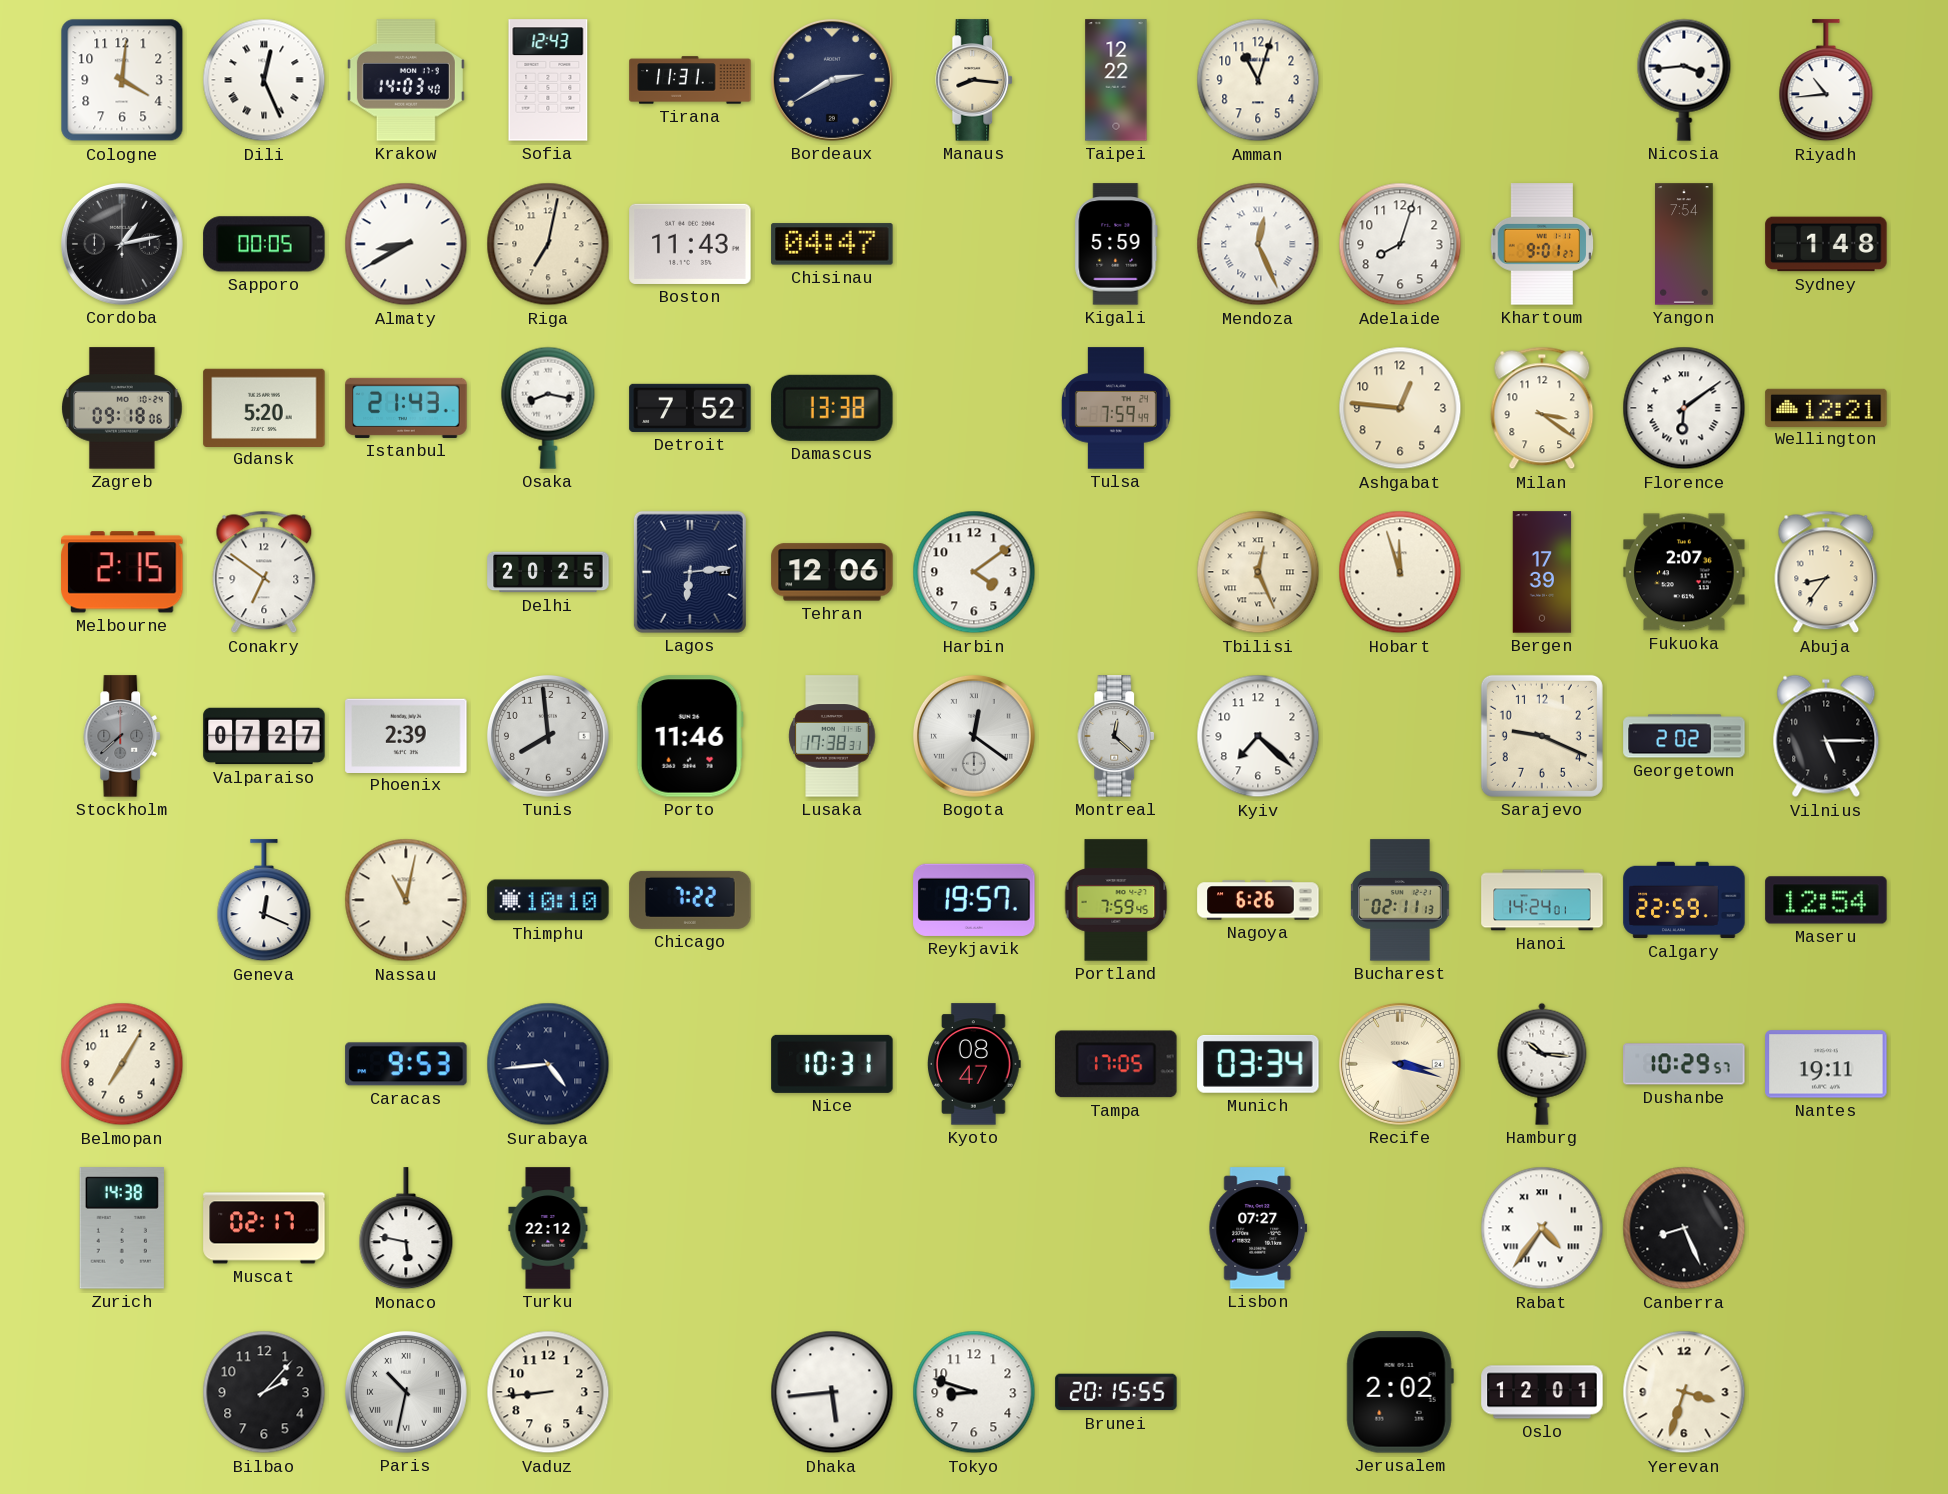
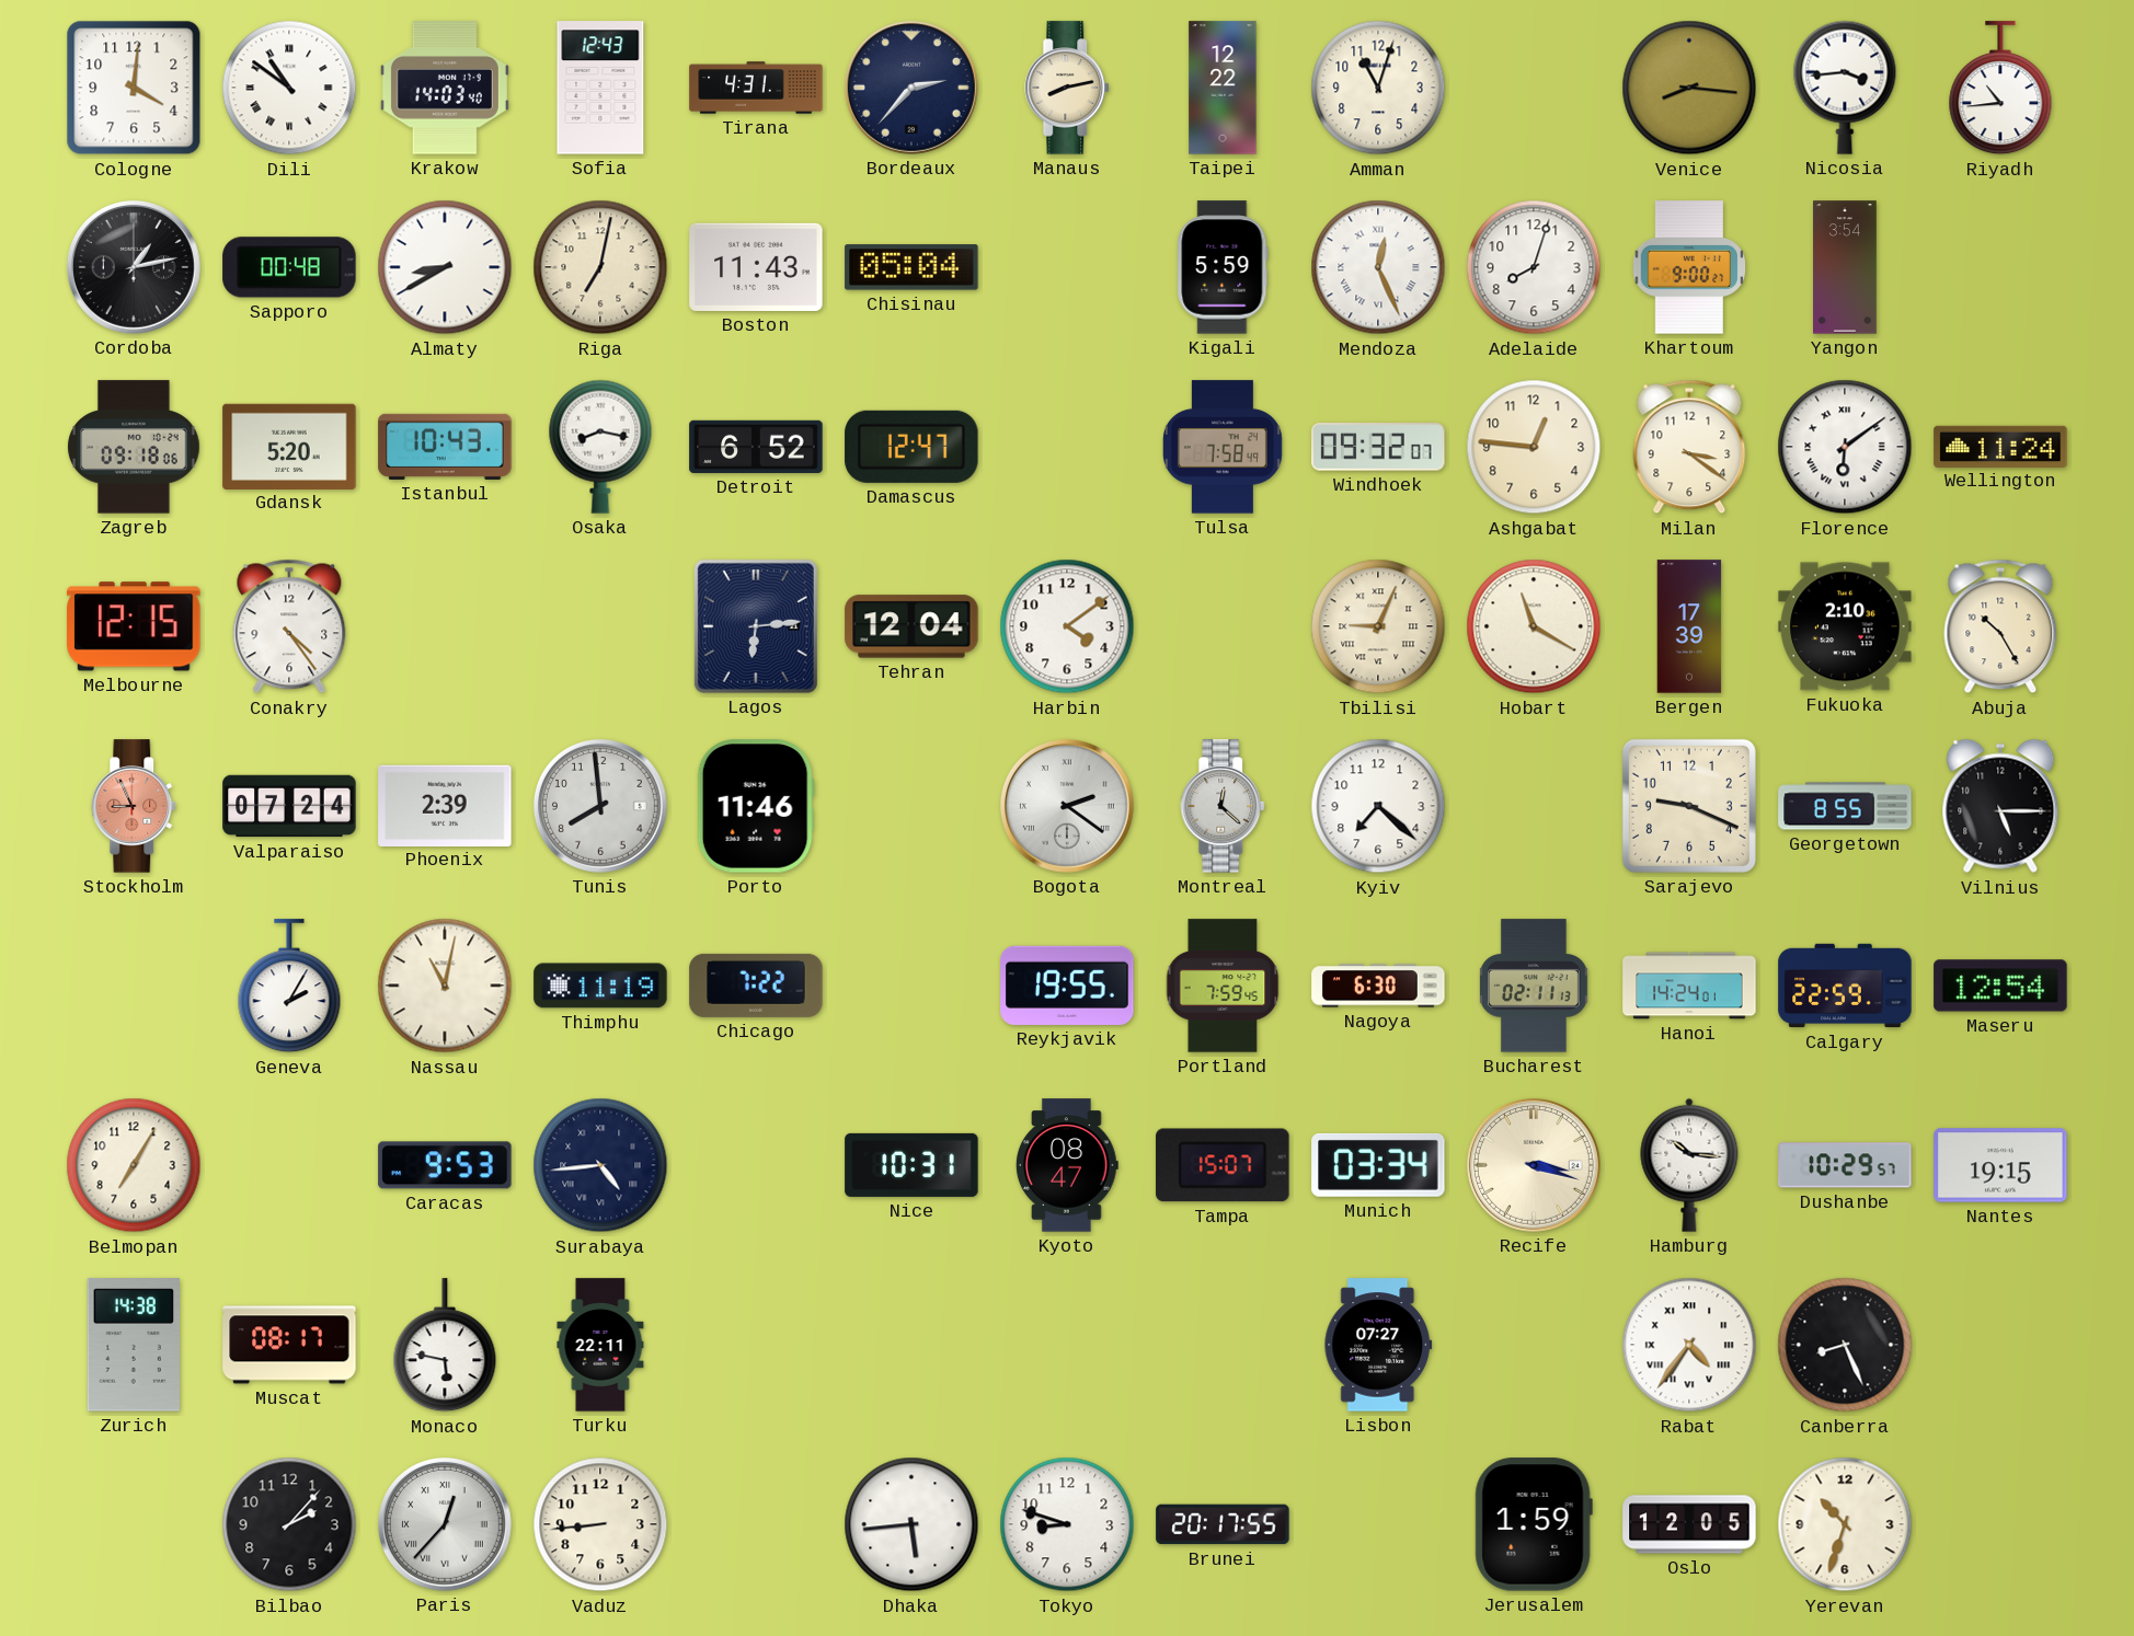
Dili: 12:26 -> 10:51 (289, 88)
Tirana: 11:31 -> 4:31 (756, 88)
Bordeaux: 2:40 -> 2:37 (911, 88)
Manaus: 8:16 -> 8:13 (1068, 88)
Venice: none -> 8:16 (1689, 88)
Sapporo: 00:05 -> 00:48 (289, 267)
Chisinau: 04:47 -> 05:04 (911, 267)
Khartoum: 9:01 -> 9:00 (1689, 267)
Yangon: 7:54 -> 3:54 (1845, 267)
Sydney: 1:48 -> none (1826, 244)
Istanbul: 21:43 -> 10:43 (445, 447)
Detroit: 7:52 -> 6:52 (756, 447)
Damascus: 13:38 -> 12:47 (911, 447)
Tulsa: 7:59 -> 7:58 (1223, 447)
Windhoek: none -> 09:32 (1378, 447)
Wellington: 12:21 -> 11:24 (2000, 446)
Melbourne: 2:15 -> 12:15 (134, 626)
Conakry: 6:51 -> 4:24 (289, 626)
Delhi: 20:25 -> none (548, 572)
Tehran: 12:06 -> 12:04 (911, 626)
Tbilisi: 12:26 -> 9:04 (1378, 626)
Hobart: 11:57 -> 11:20 (1534, 626)
Fukuoka: 2:07 -> 2:10 (1845, 626)
Abuja: 8:36 -> 10:25 (2000, 626)
Stockholm: 7:38 -> 8:56 (135, 806)
Stockholm dial: grey -> salmon (135, 806)
Valparaiso: 07:27 -> 07:24 (289, 806)
Lusaka: 17:38 -> none (832, 736)
Bogota: 12:21 -> 2:21 (1067, 806)
Georgetown: 2:02 -> 8:55 (1845, 806)
Geneva: 12:19 -> 2:05 (289, 987)
Thimphu: 10:10 -> 11:19 (600, 986)
Reykjavik: 19:57 -> 19:55 (1067, 986)
Nagoya: 6:26 -> 6:30 (1378, 986)
Tampa: 17:05 -> 15:07 (1223, 1165)
Nantes: 19:11 -> 19:15 (2000, 1165)
Muscat: 02:17 -> 08:17 (289, 1345)
Turku: 22:12 -> 22:11 (600, 1345)
Paris: 10:32 -> 12:37 (445, 1524)
Brunei: 20:15 -> 20:17 (1223, 1524)
Jerusalem: 2:02 -> 1:59 (1534, 1524)
Oslo: 12:01 -> 12:05 (1689, 1524)
Yerevan: 3:33 -> 10:33 (1845, 1524)
